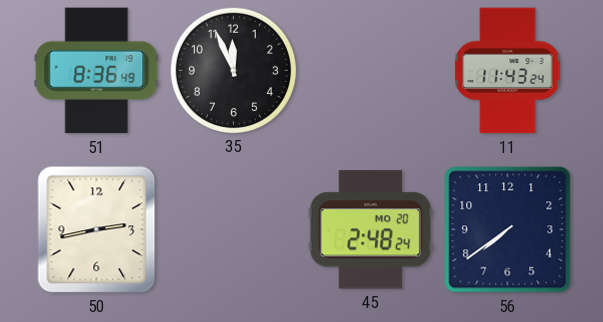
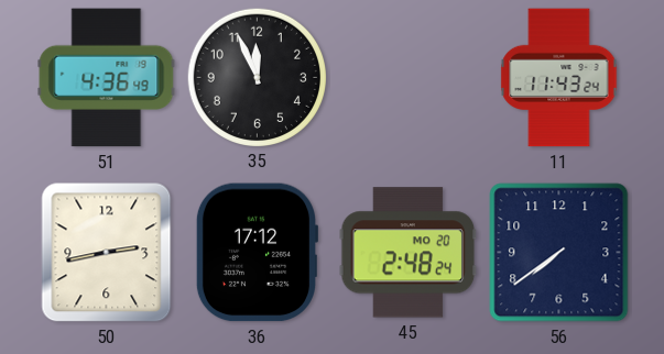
51: 8:36 -> 4:36 (107, 78)
36: none -> 17:12 (255, 253)
